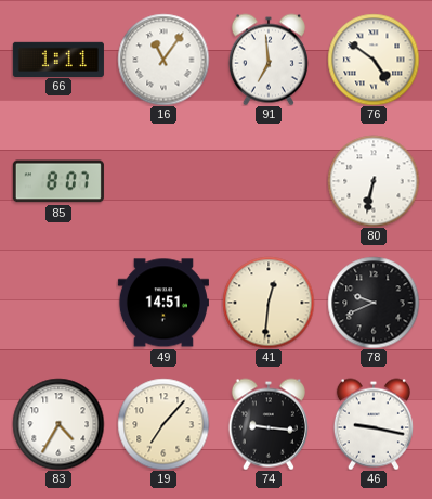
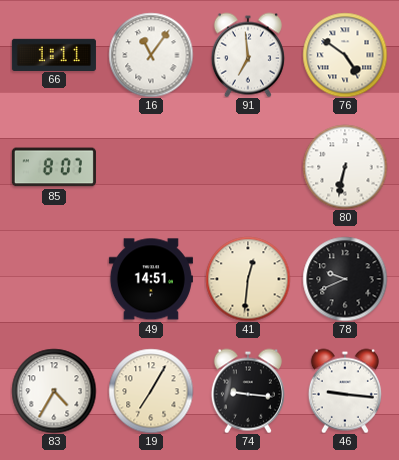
19: 7:07 -> 7:05 (151, 391)
46: 9:17 -> 9:16 (345, 391)
